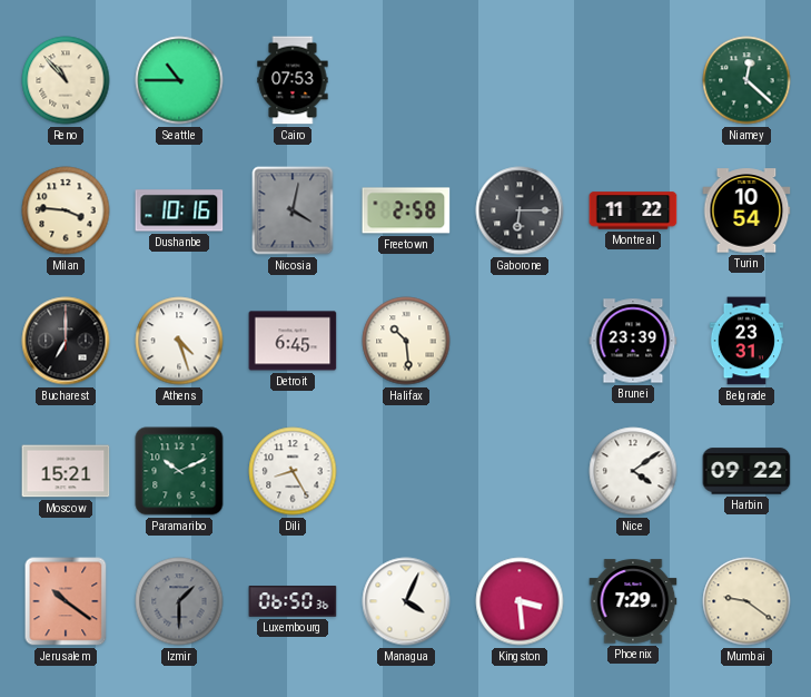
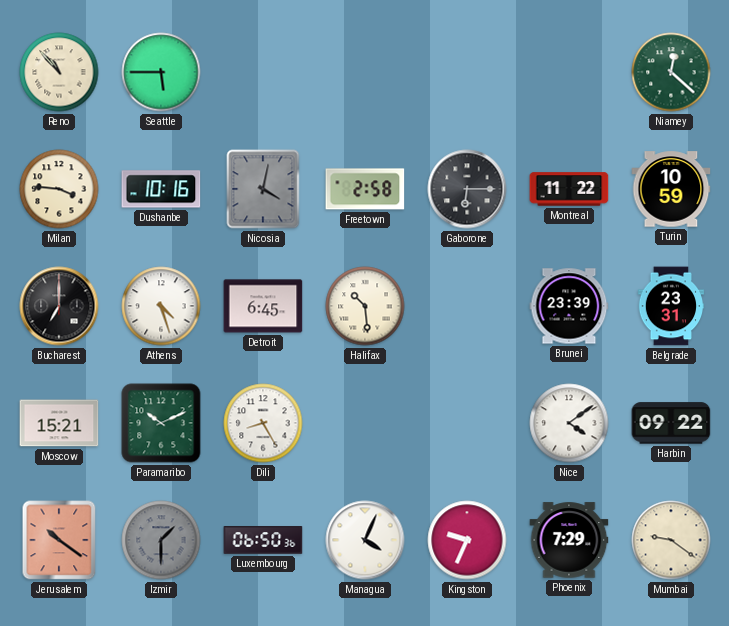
Seattle: 10:45 -> 5:45 (161, 72)
Cairo: 07:53 -> none (293, 80)
Turin: 10:54 -> 10:59 (671, 189)
Kingston: 3:29 -> 9:34 (467, 540)
